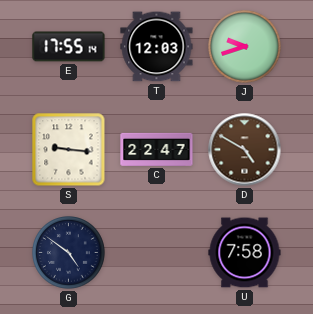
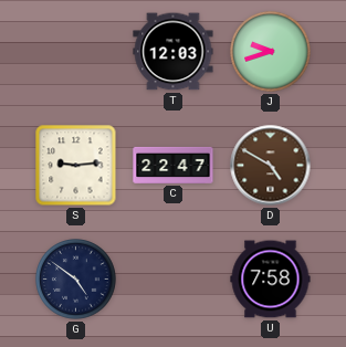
E: 17:55 -> none (69, 47)
S: 9:16 -> 9:14 (76, 166)
